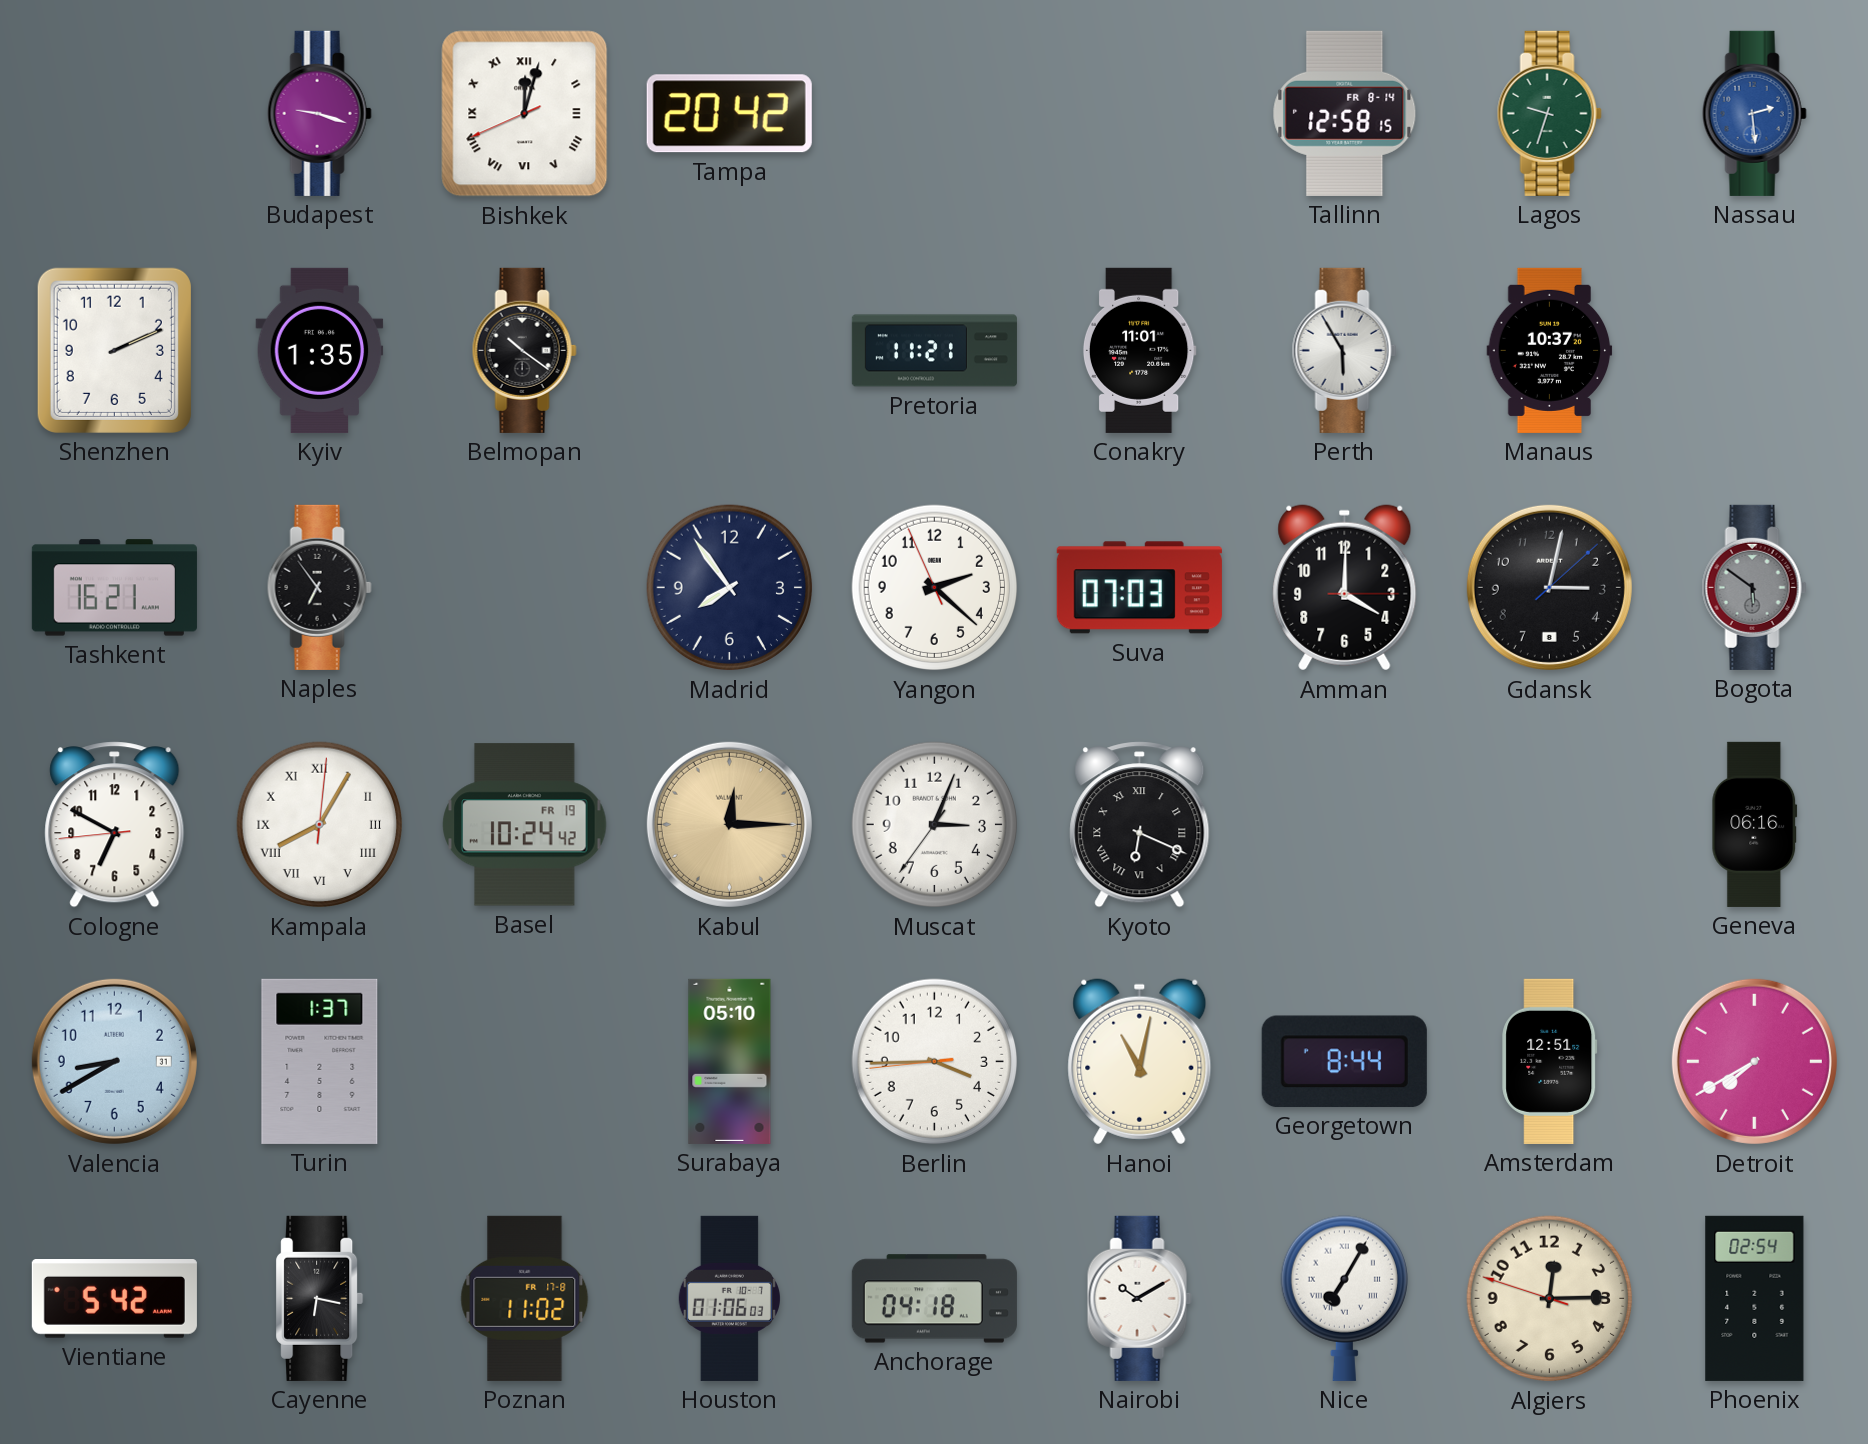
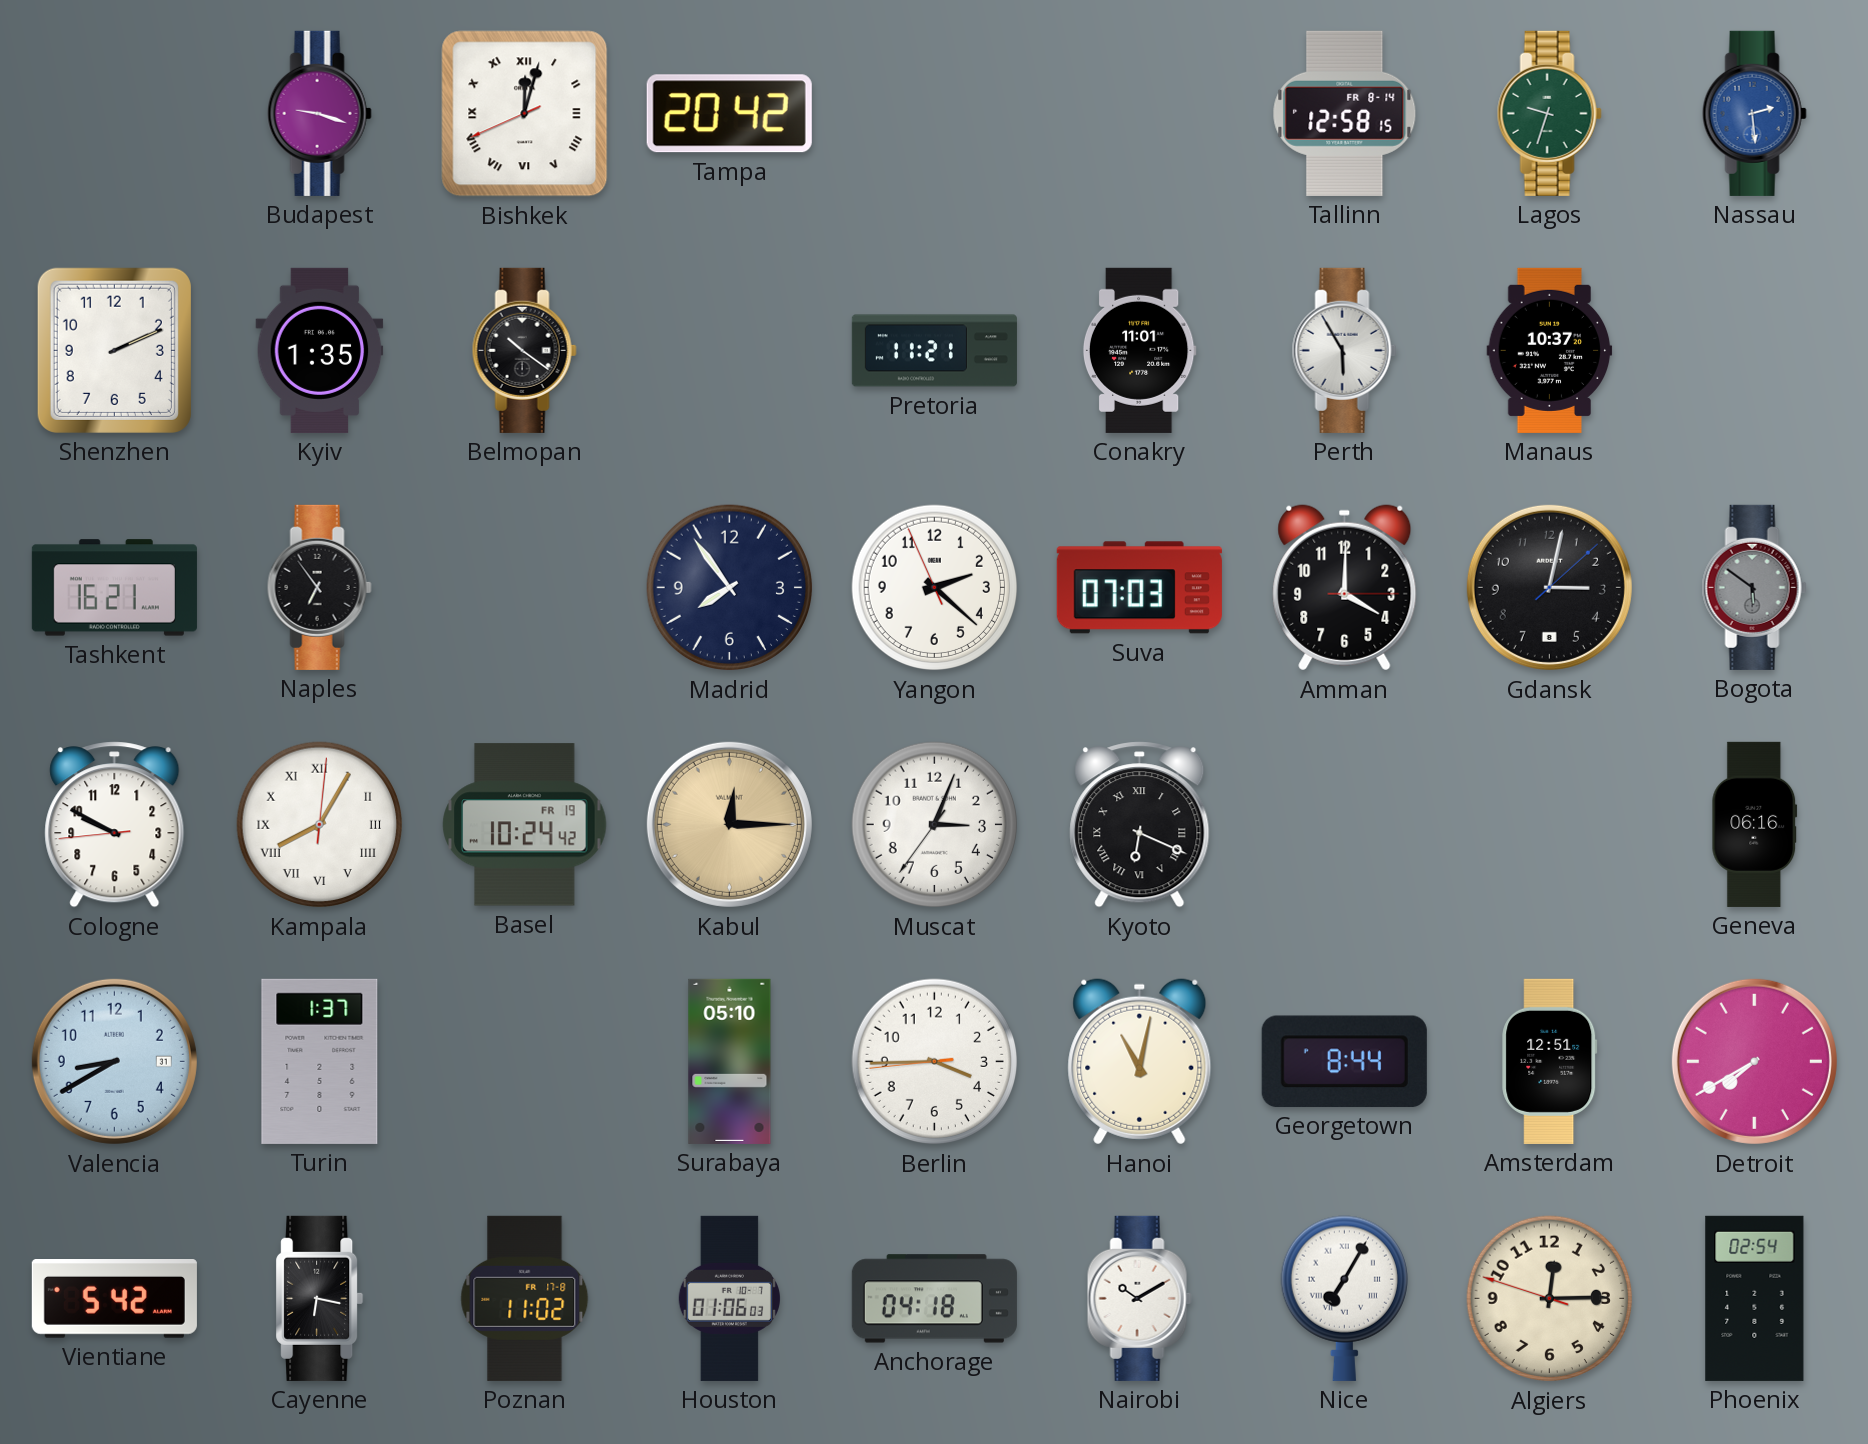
Cologne: 6:49 -> 9:49 (115, 825)
